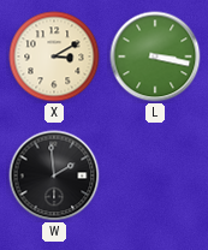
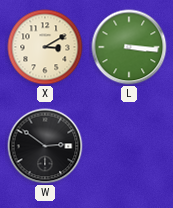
L: 3:17 -> 3:16 (129, 47)
W: 1:59 -> 2:51 (45, 146)
